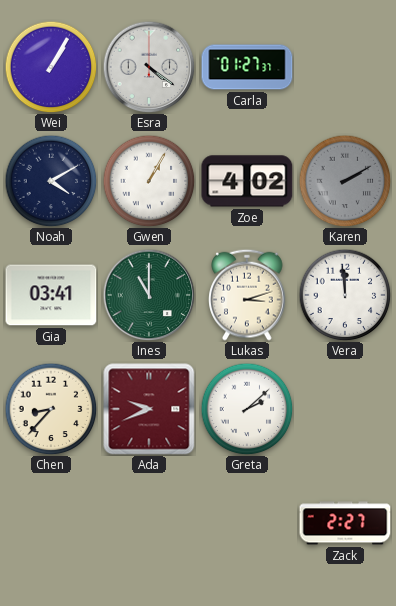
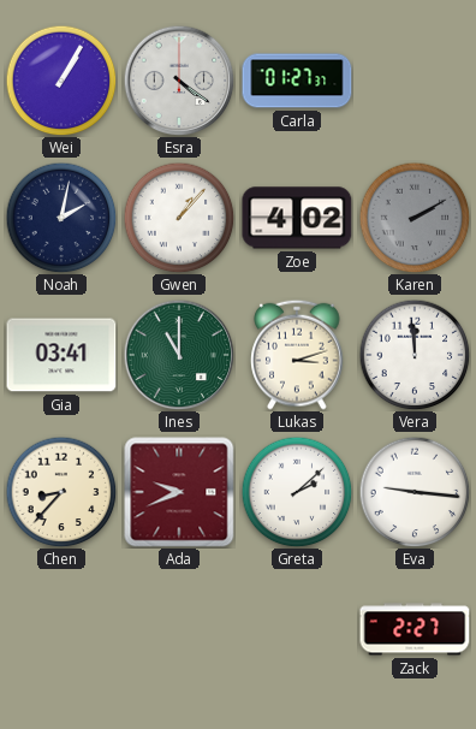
Noah: 4:10 -> 2:02 (61, 218)
Gwen: 1:05 -> 1:07 (179, 218)
Eva: none -> 9:16 (415, 492)
